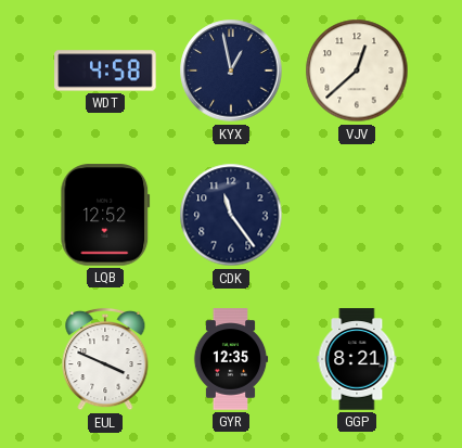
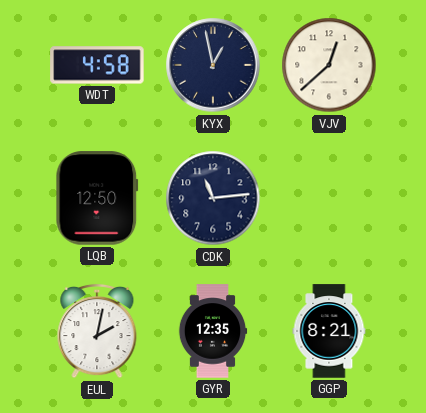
LQB: 12:52 -> 12:50 (97, 198)
CDK: 11:24 -> 11:14 (213, 198)
EUL: 3:49 -> 2:02 (97, 331)
